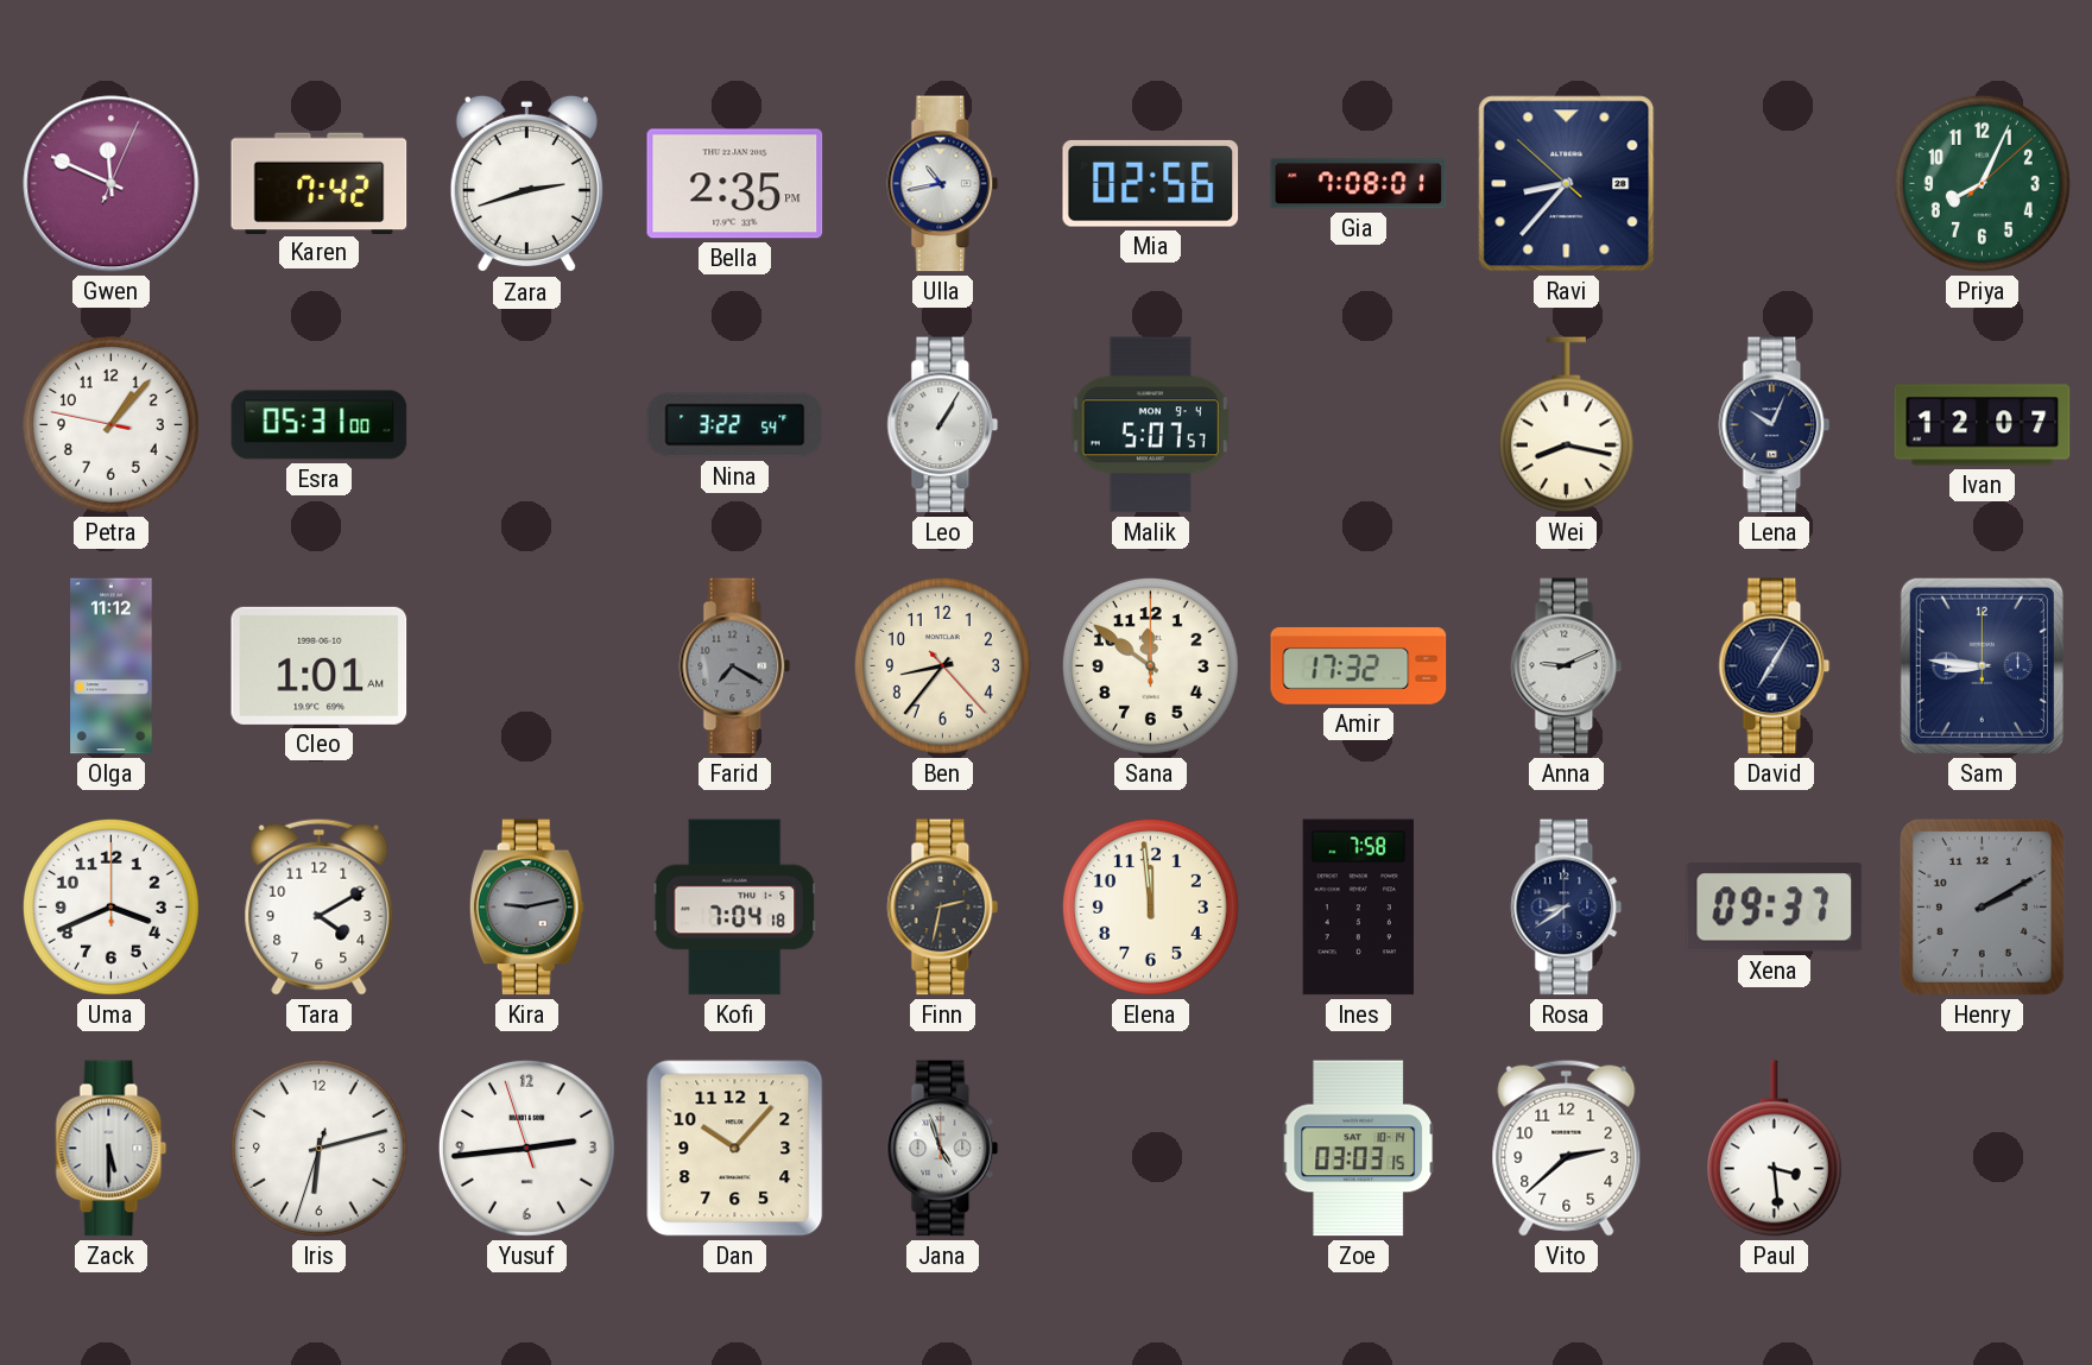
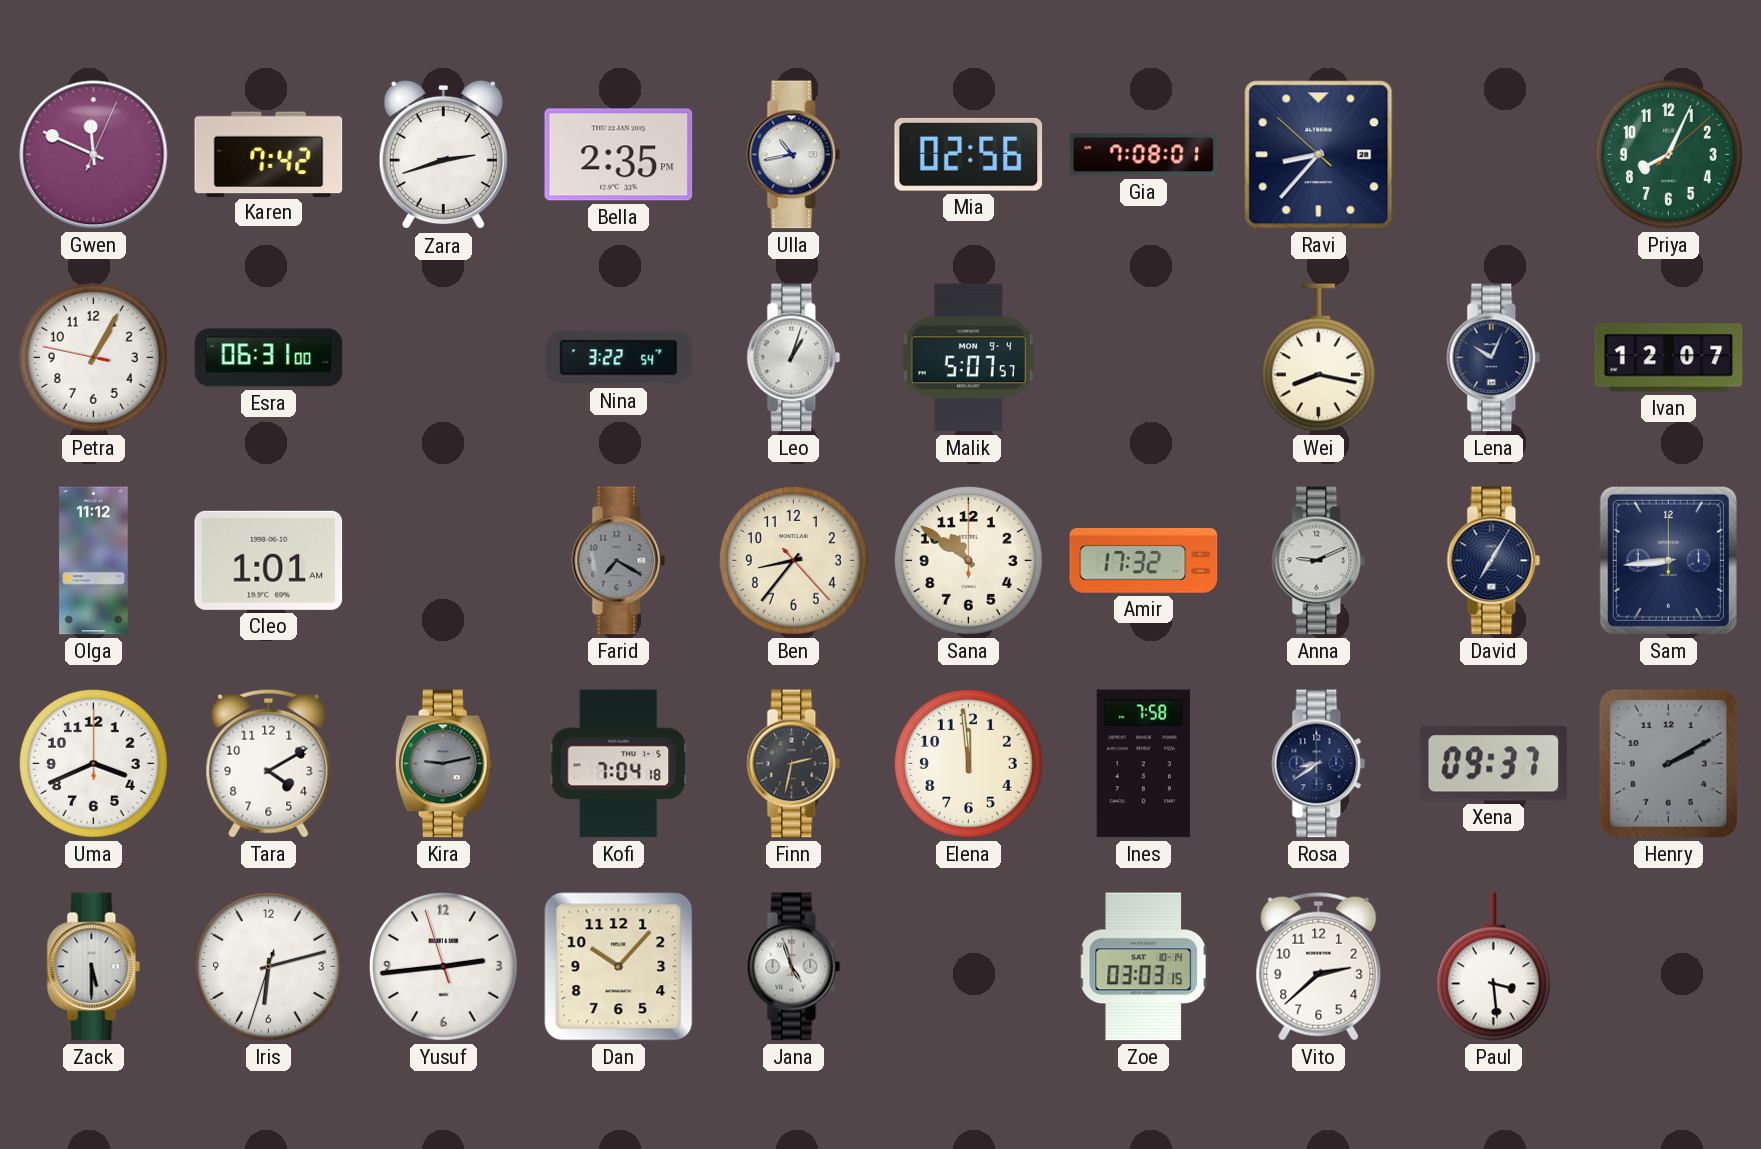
Petra: 1:06 -> 1:04 (93, 357)
Esra: 05:31 -> 06:31 (269, 358)
Leo: 1:05 -> 1:03 (794, 358)
Sana: 11:51 -> 10:51 (968, 560)
Sam: 8:46 -> 8:44 (1668, 560)
